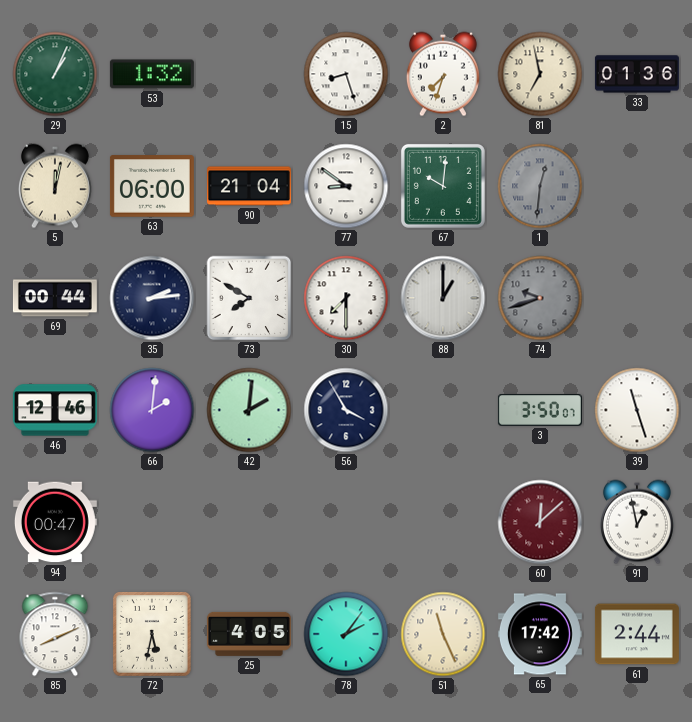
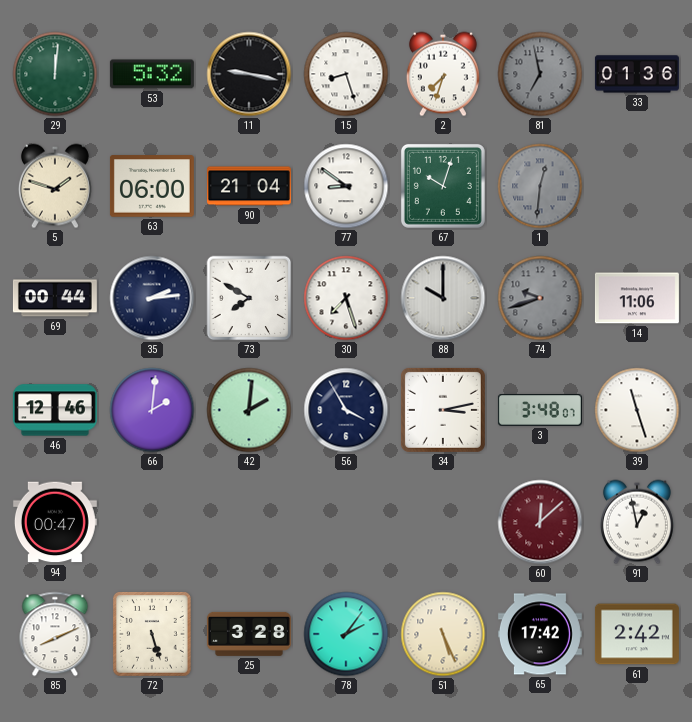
29: 1:04 -> 12:01 (55, 74)
53: 1:32 -> 5:32 (152, 74)
11: none -> 9:17 (249, 74)
81 dial: cream -> grey (540, 74)
5: 12:02 -> 1:48 (55, 186)
67: 10:01 -> 10:03 (443, 186)
30: 7:30 -> 7:27 (346, 298)
88: 1:00 -> 10:00 (443, 298)
14: none -> 11:06 (637, 298)
34: none -> 3:13 (443, 410)
3: 3:50 -> 3:48 (540, 410)
72: 5:32 -> 5:27 (152, 635)
25: 4:05 -> 3:28 (249, 634)
51: 11:26 -> 5:26 (443, 634)
61: 2:44 -> 2:42 (637, 634)
